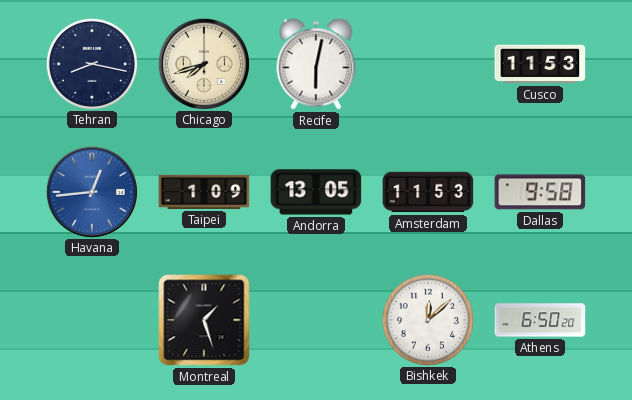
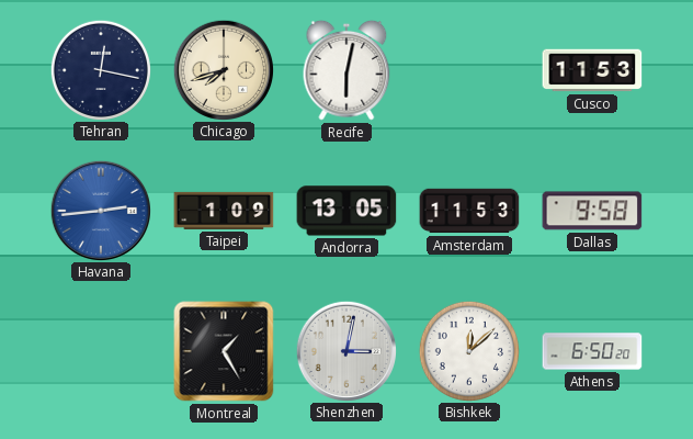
Tehran: 8:17 -> 12:17 (100, 69)
Havana: 12:44 -> 2:44 (100, 210)
Montreal: 1:27 -> 1:25 (224, 351)
Shenzhen: none -> 3:02 (345, 350)
